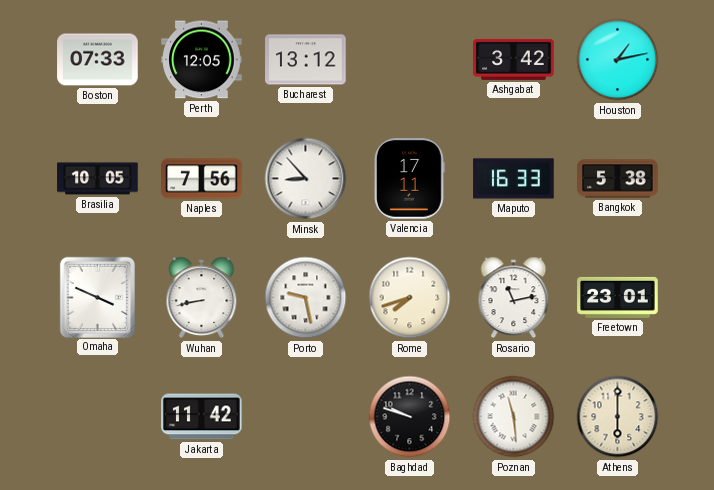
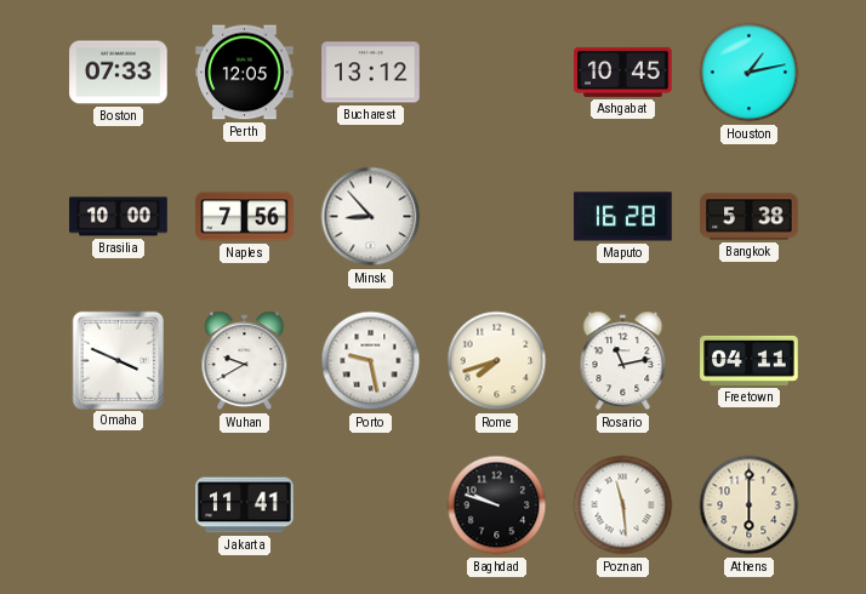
Ashgabat: 3:42 -> 10:45 (623, 72)
Brasilia: 10:05 -> 10:00 (119, 217)
Valencia: 17:11 -> none (410, 179)
Maputo: 16:33 -> 16:28 (623, 217)
Wuhan: 8:43 -> 9:40 (245, 361)
Freetown: 23:01 -> 04:11 (750, 360)
Jakarta: 11:42 -> 11:41 (245, 506)
